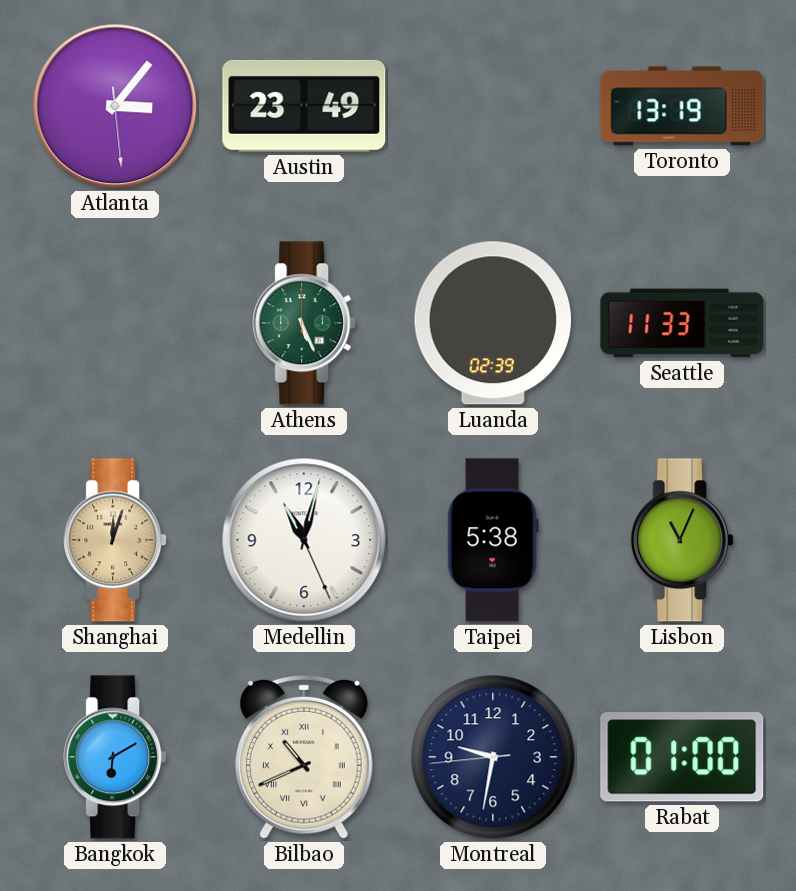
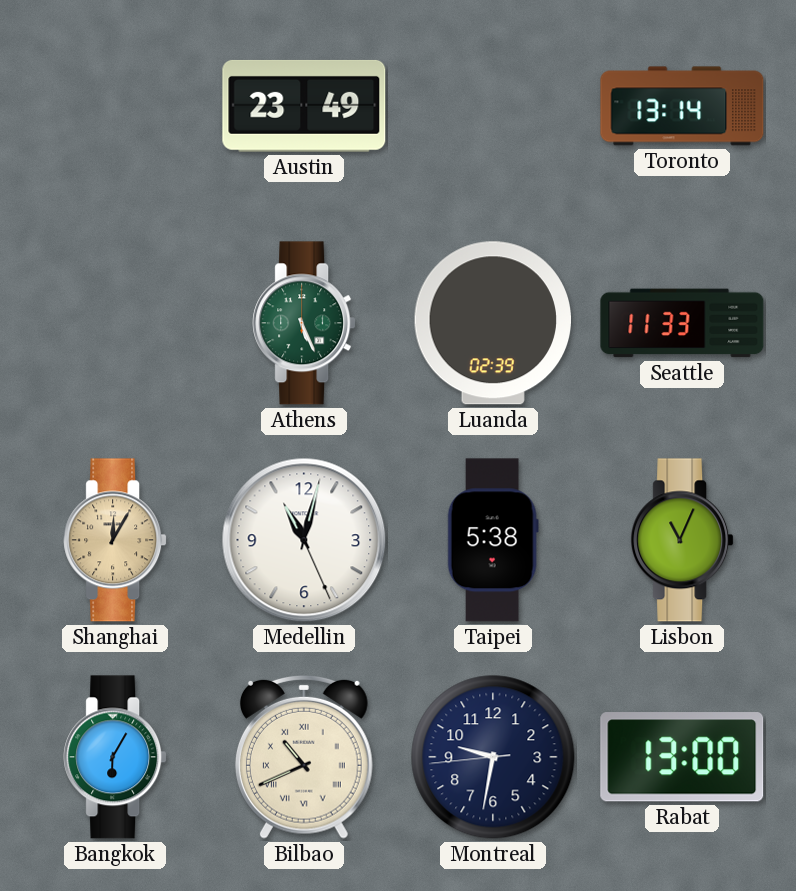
Atlanta: 3:06 -> none (115, 106)
Toronto: 13:19 -> 13:14 (682, 106)
Shanghai: 12:03 -> 12:05 (115, 540)
Bangkok: 6:10 -> 6:05 (115, 757)
Rabat: 01:00 -> 13:00 (682, 757)
